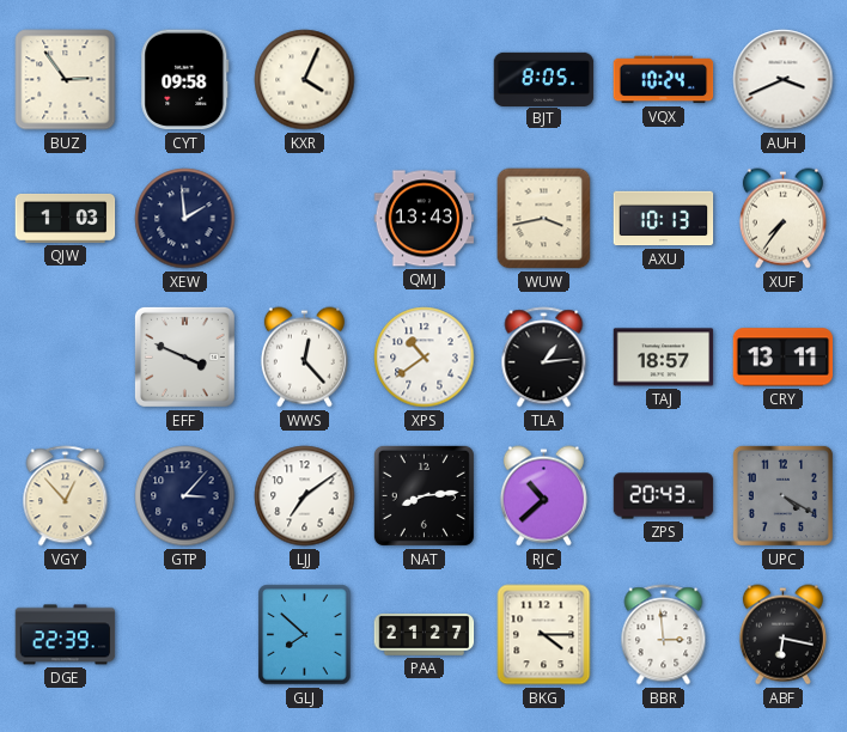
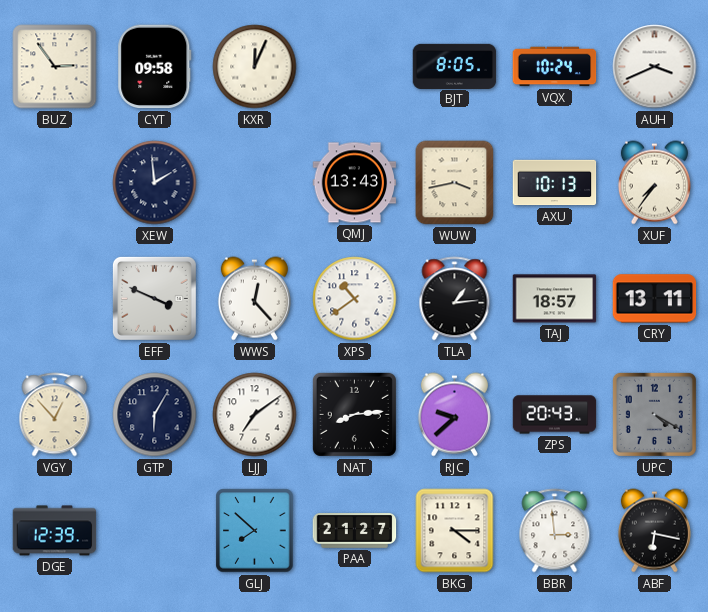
KXR: 4:04 -> 12:04 (255, 67)
QJW: 1:03 -> none (66, 218)
GTP: 3:07 -> 6:05 (155, 415)
RJC: 10:38 -> 9:38 (454, 415)
DGE: 22:39 -> 12:39 (55, 531)
